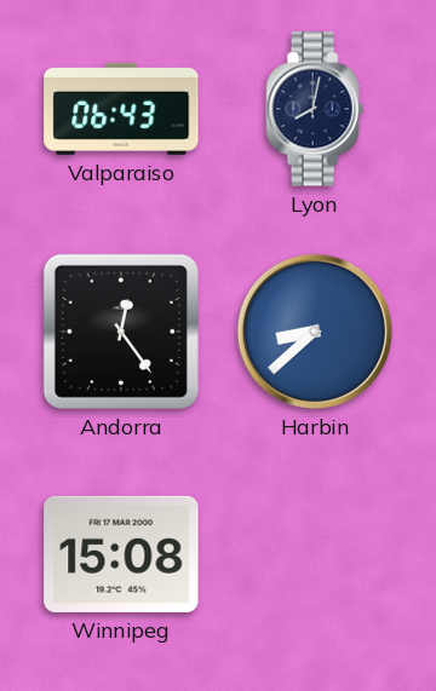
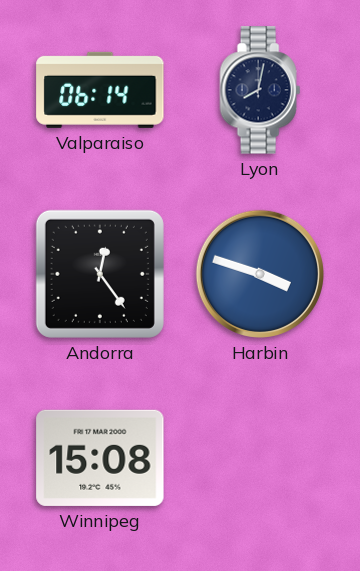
Valparaiso: 06:43 -> 06:14 (100, 90)
Harbin: 8:38 -> 3:48 (260, 274)
